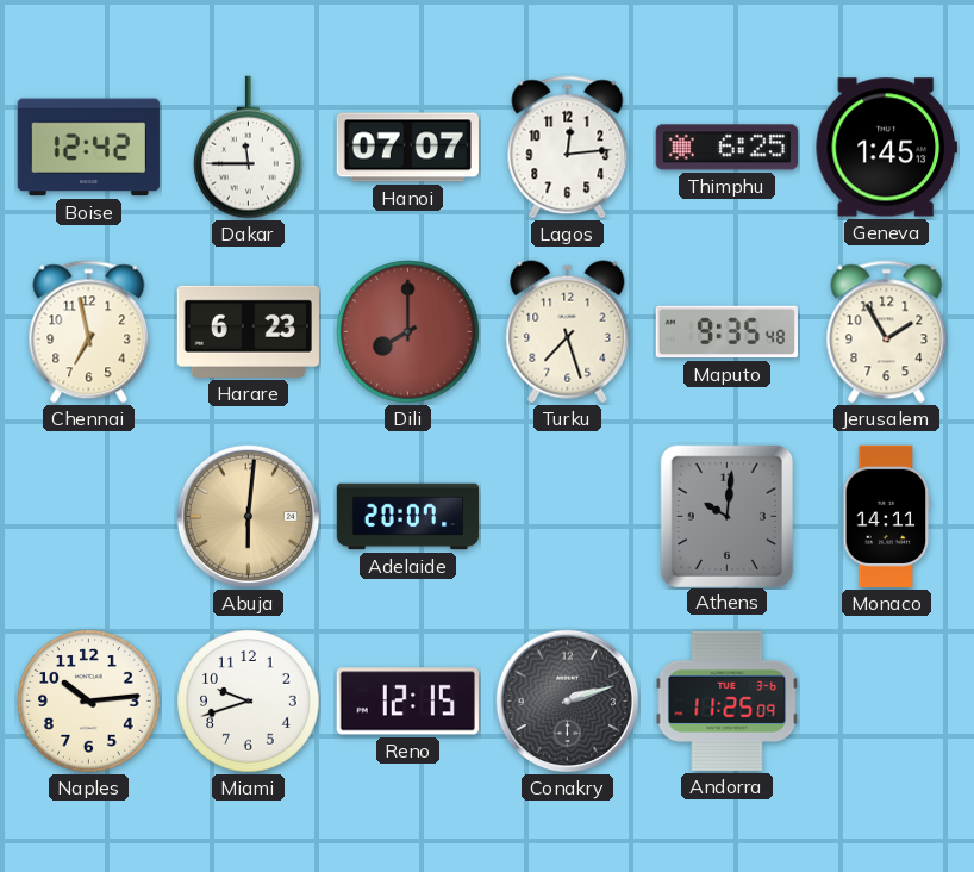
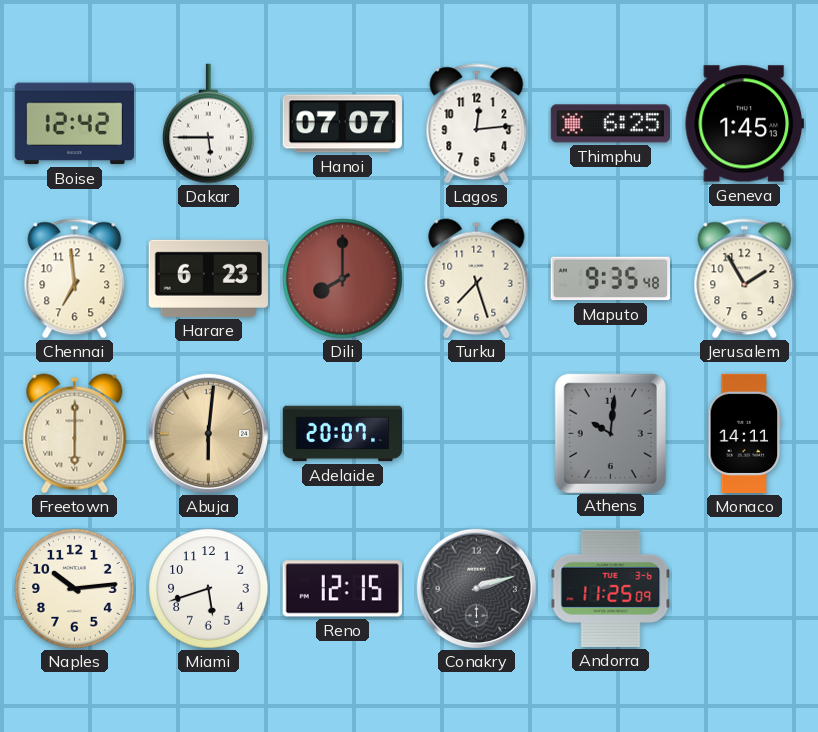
Dakar: 11:45 -> 5:45 (209, 124)
Chennai: 6:58 -> 6:59 (75, 279)
Freetown: none -> 6:00 (75, 434)
Miami: 9:42 -> 5:42 (209, 589)
